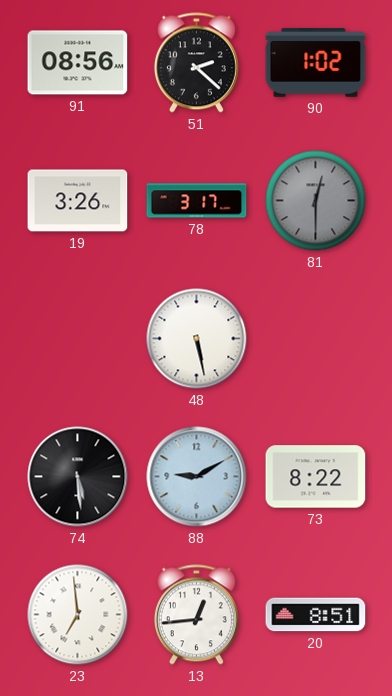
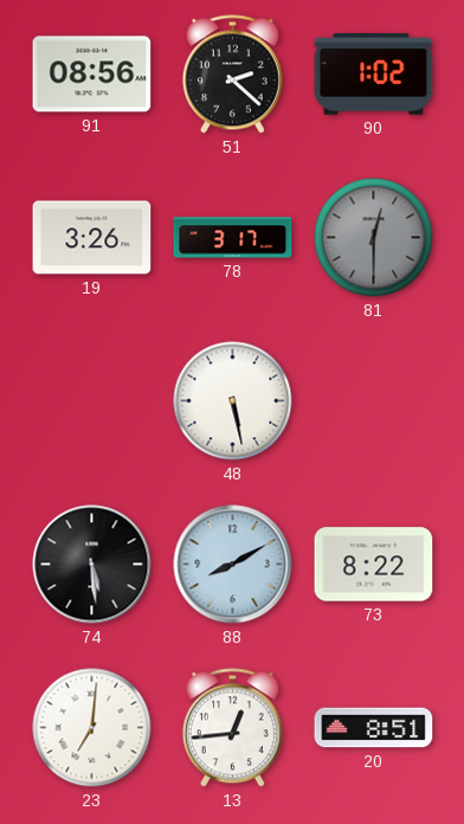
88: 9:10 -> 8:10 (233, 565)
23: 6:59 -> 7:01 (92, 728)
